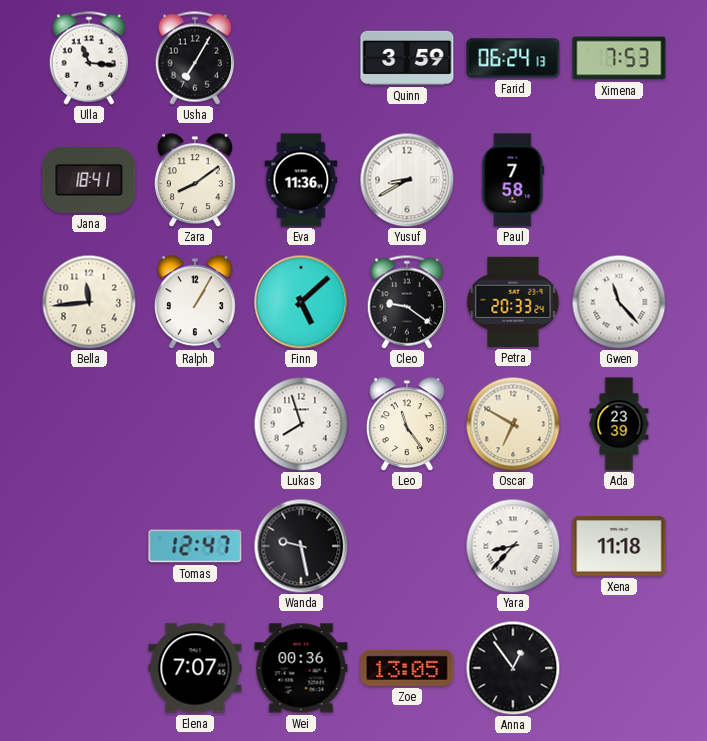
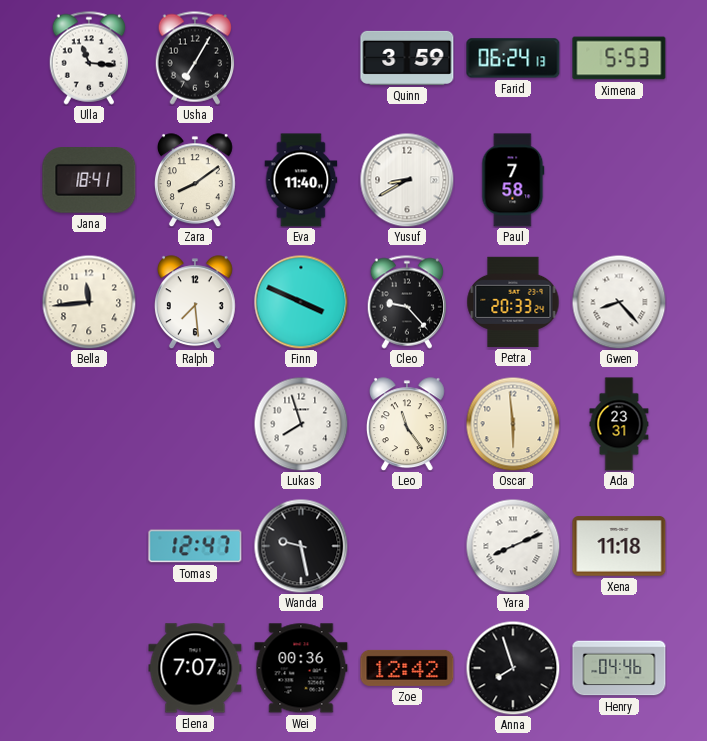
Ximena: 7:53 -> 5:53 (619, 58)
Eva: 11:36 -> 11:40 (301, 180)
Ralph: 1:05 -> 7:29 (195, 302)
Finn: 5:08 -> 3:49 (301, 302)
Cleo: 9:21 -> 9:23 (407, 302)
Gwen: 11:23 -> 8:23 (619, 302)
Oscar: 6:50 -> 5:59 (513, 424)
Ada: 23:39 -> 23:31 (619, 424)
Yara: 8:37 -> 8:11 (513, 546)
Zoe: 13:05 -> 12:42 (407, 668)
Anna: 12:54 -> 7:57 (513, 668)
Henry: none -> 04:46 (619, 668)
